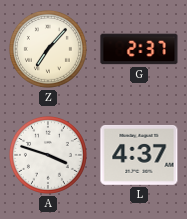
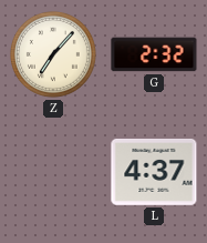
G: 2:37 -> 2:32 (154, 54)
A: 3:48 -> none (48, 155)
